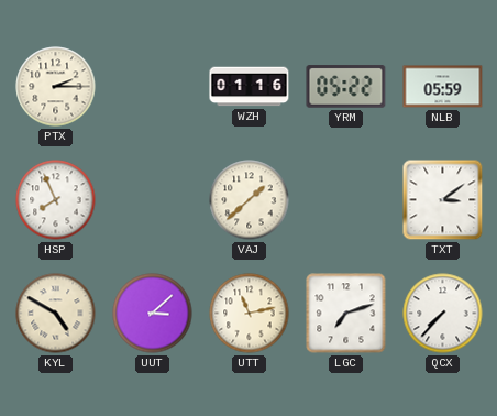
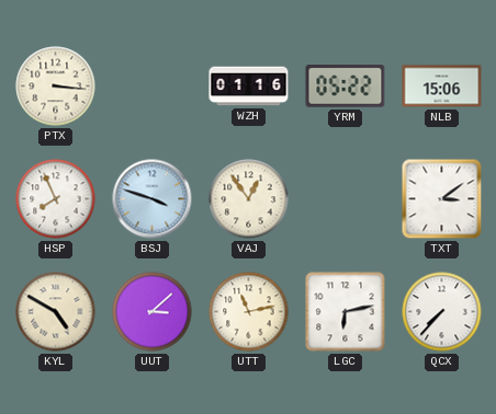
PTX: 2:15 -> 3:16 (56, 87)
NLB: 05:59 -> 15:06 (442, 87)
BSJ: none -> 3:48 (153, 199)
VAJ: 1:38 -> 12:54 (249, 199)
LGC: 7:12 -> 6:13 (346, 312)
